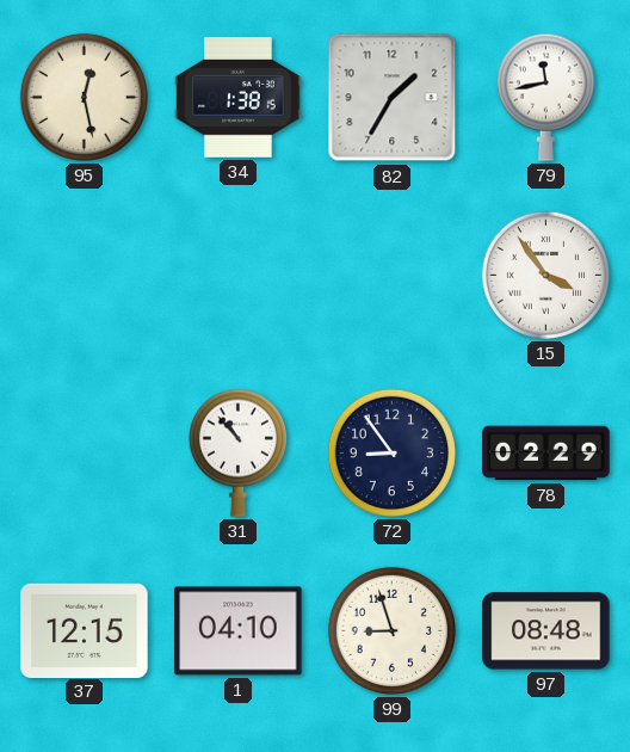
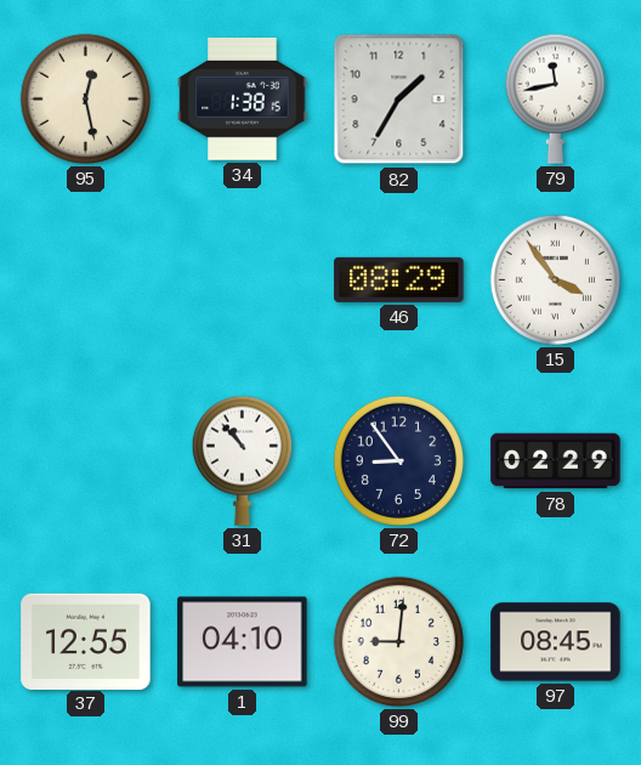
46: none -> 08:29 (399, 279)
37: 12:15 -> 12:55 (86, 641)
99: 8:57 -> 9:01 (398, 641)
97: 08:48 -> 08:45 (556, 642)
